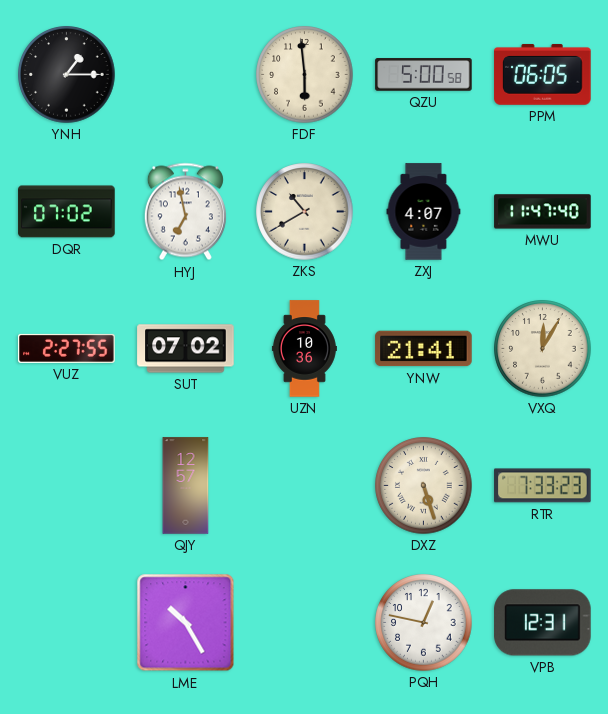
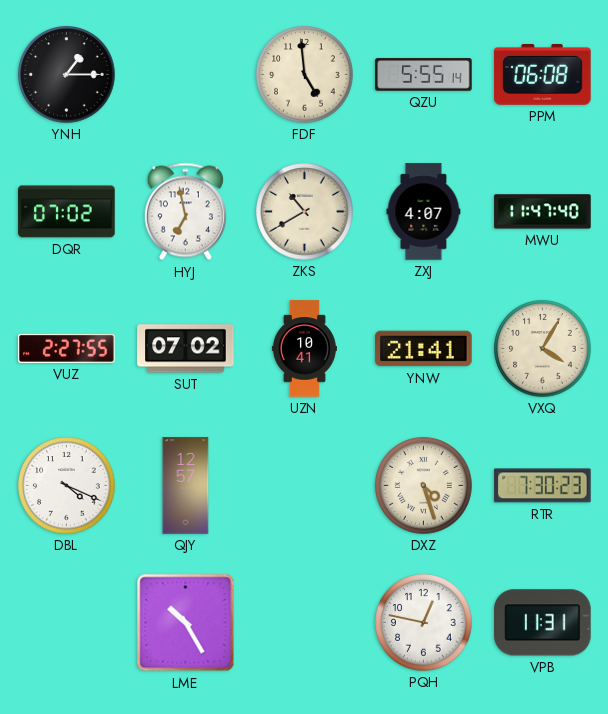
FDF: 5:59 -> 4:59 (305, 75)
QZU: 5:00 -> 5:55 (424, 75)
PPM: 06:05 -> 06:08 (543, 74)
UZN: 10:36 -> 10:41 (304, 349)
VXQ: 12:05 -> 4:05 (543, 349)
DBL: none -> 4:19 (67, 486)
DXZ: 5:27 -> 4:27 (424, 486)
RTR: 7:33 -> 7:30 (543, 486)
VPB: 12:31 -> 11:31 (543, 623)
